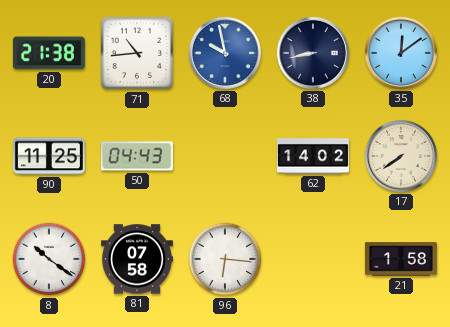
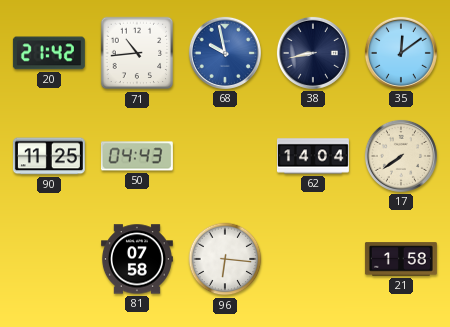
20: 21:38 -> 21:42 (49, 53)
62: 14:02 -> 14:04 (313, 156)
8: 10:21 -> none (49, 259)
